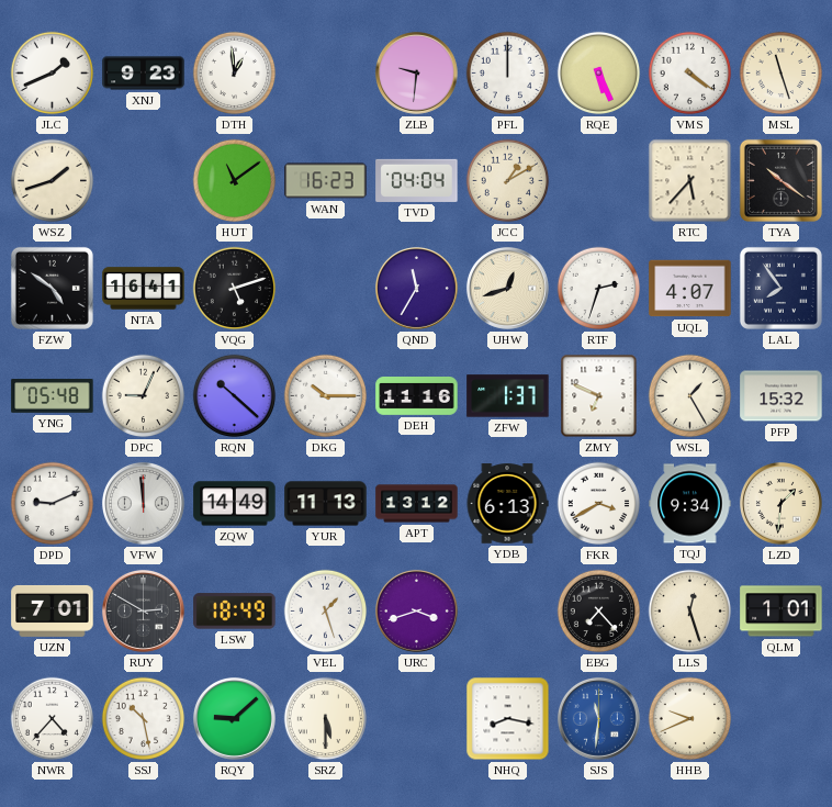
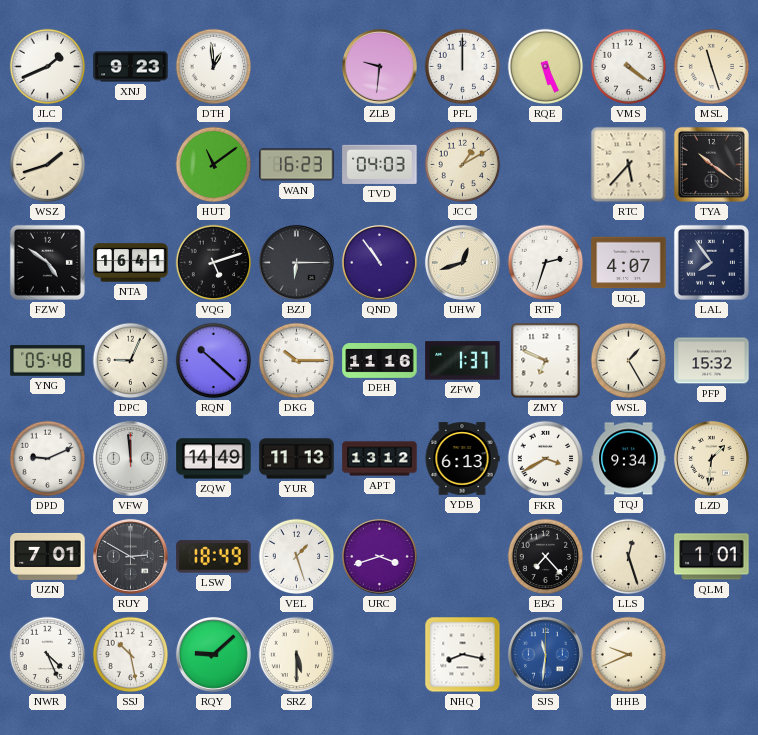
TVD: 04:04 -> 04:03 (380, 164)
BZJ: none -> 6:15 (296, 262)
QND: 11:35 -> 10:54 (379, 262)
NWR: 4:37 -> 4:26 (48, 655)
